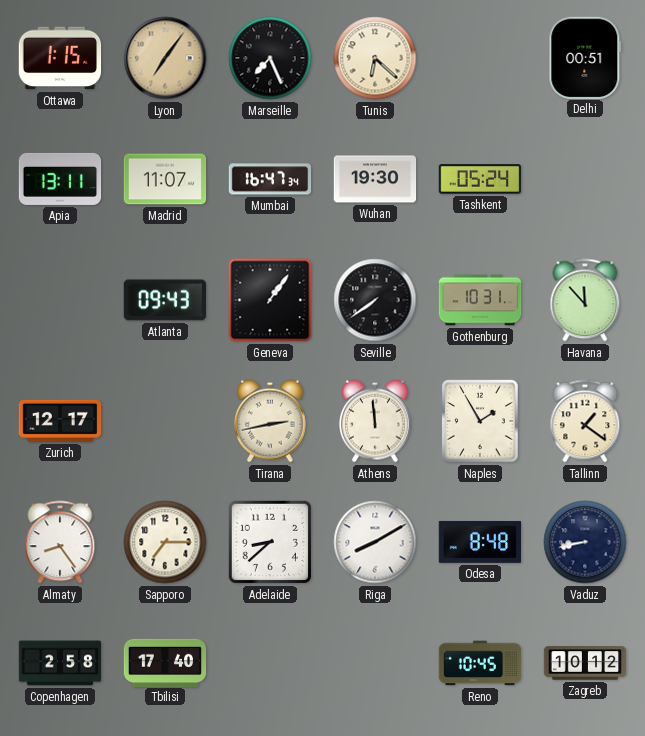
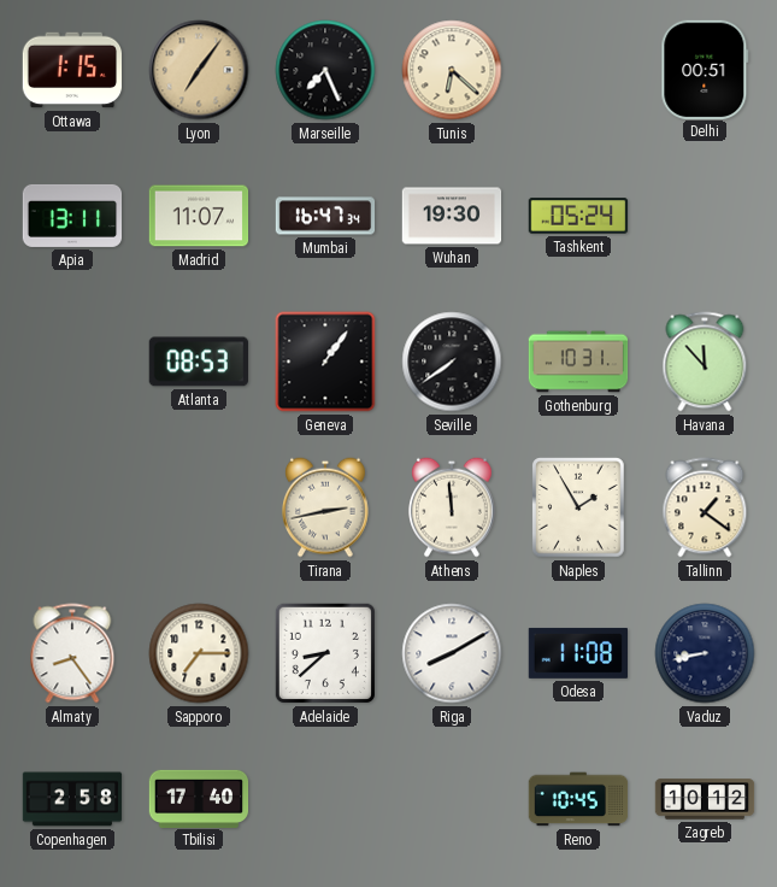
Atlanta: 09:43 -> 08:53 (198, 362)
Zurich: 12:17 -> none (60, 421)
Odesa: 8:48 -> 11:08 (577, 653)
